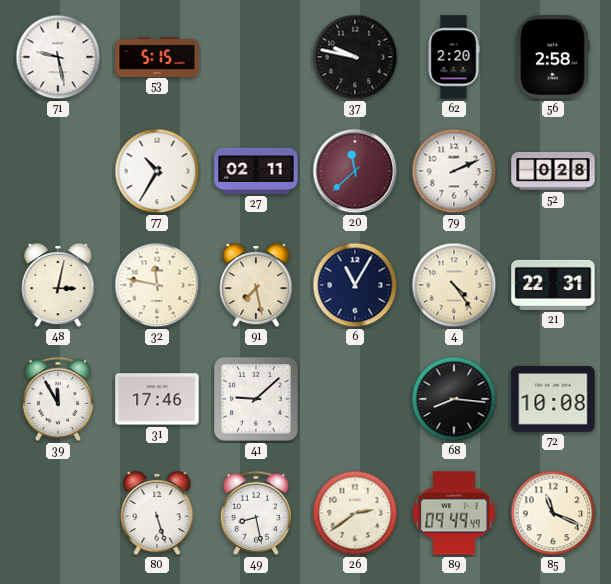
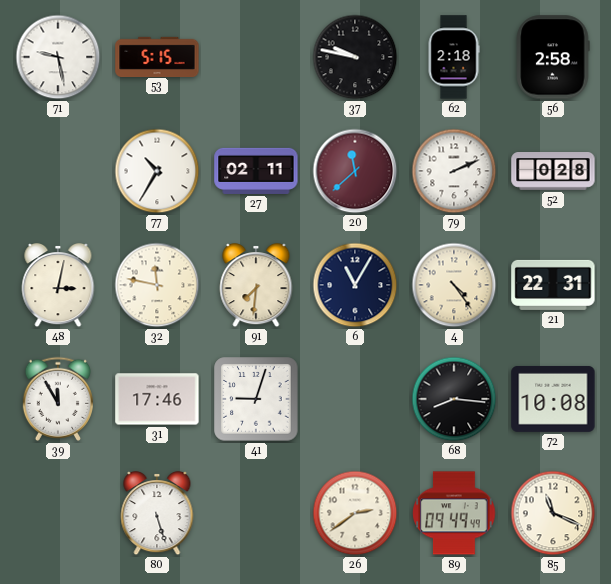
62: 2:20 -> 2:18 (454, 57)
91: 7:28 -> 7:31 (256, 286)
41: 9:08 -> 9:03 (256, 399)
49: 8:28 -> none (255, 513)
